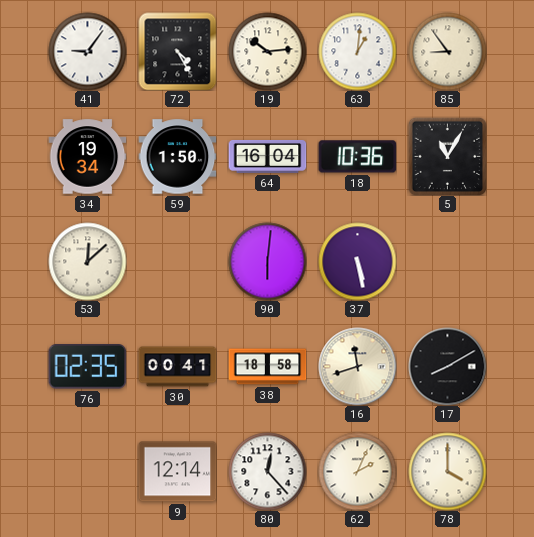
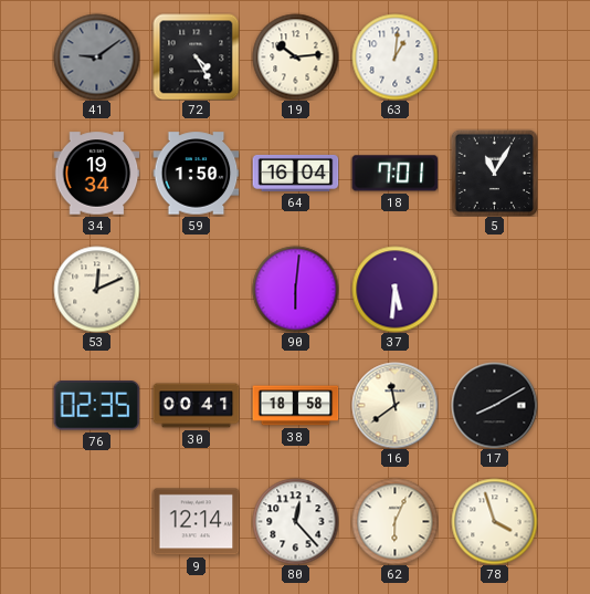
41: 9:06 -> 9:09 (96, 56)
41 dial: white -> grey (96, 56)
85: 8:54 -> none (447, 51)
18: 10:36 -> 7:01 (394, 174)
53: 12:08 -> 12:11 (96, 289)
37: 5:28 -> 5:31 (394, 289)
16: 11:42 -> 11:39 (394, 405)
62: 2:04 -> 6:04 (394, 521)
78: 4:00 -> 3:57 (494, 521)
